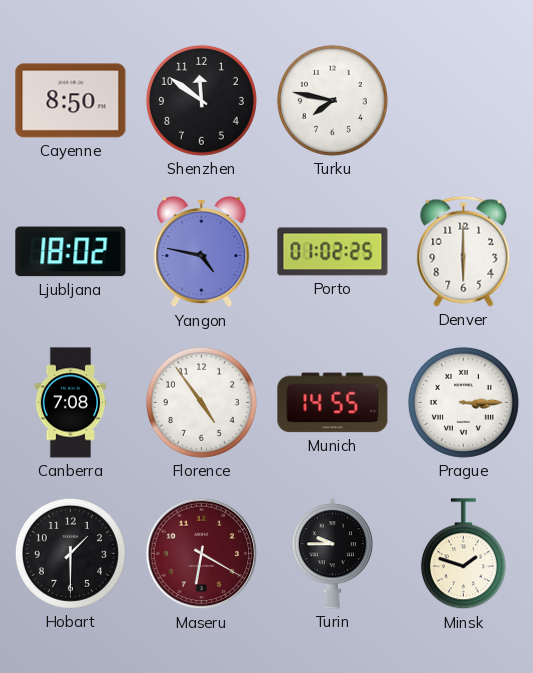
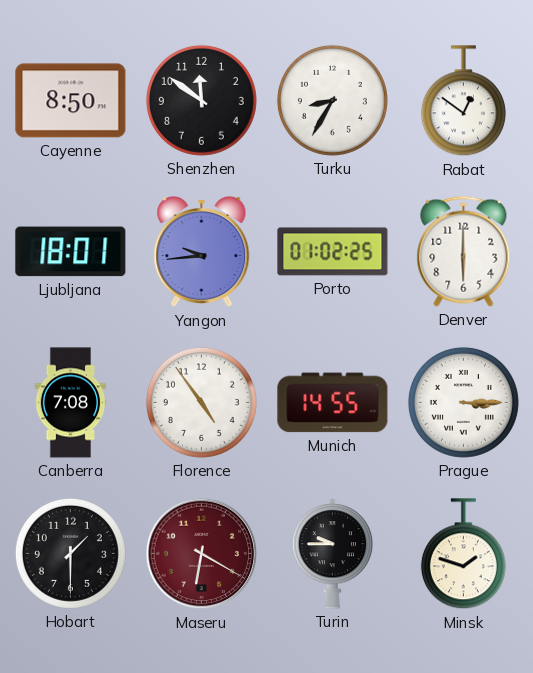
Turku: 7:47 -> 8:35 (332, 100)
Rabat: none -> 12:51 (463, 101)
Ljubljana: 18:02 -> 18:01 (71, 252)
Yangon: 4:47 -> 9:44 (202, 252)
